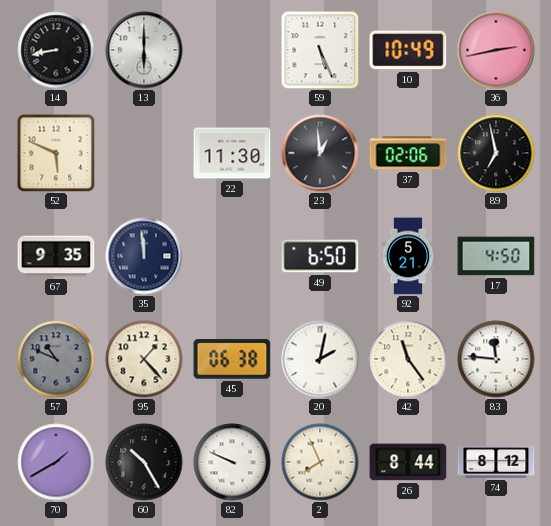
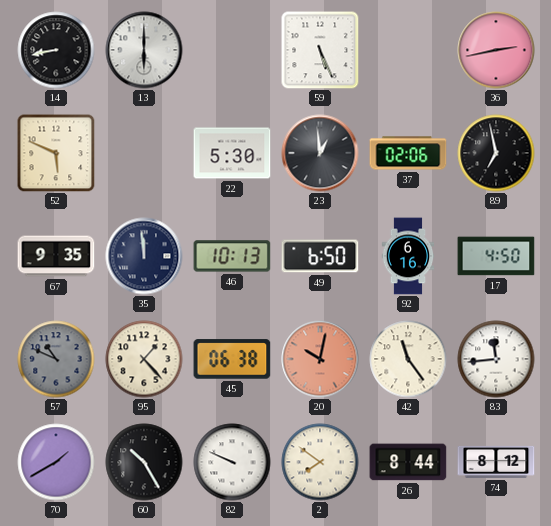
10: 10:49 -> none (408, 50)
22: 11:30 -> 5:30 (232, 153)
46: none -> 10:13 (232, 256)
92: 5:21 -> 6:16 (408, 256)
20: 2:02 -> 10:02 (320, 359)
20 dial: white -> salmon (320, 359)
83: 11:46 -> 11:44 (496, 359)
2: 7:56 -> 7:51 (320, 462)
